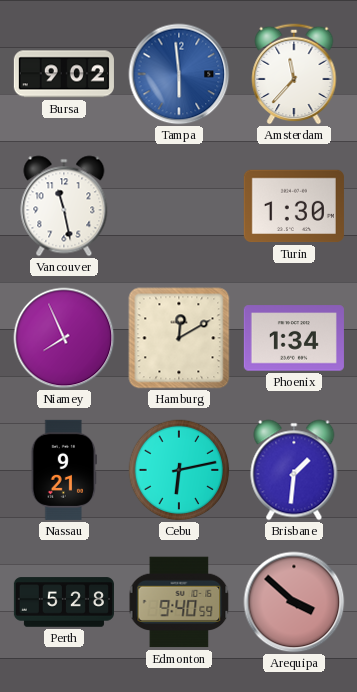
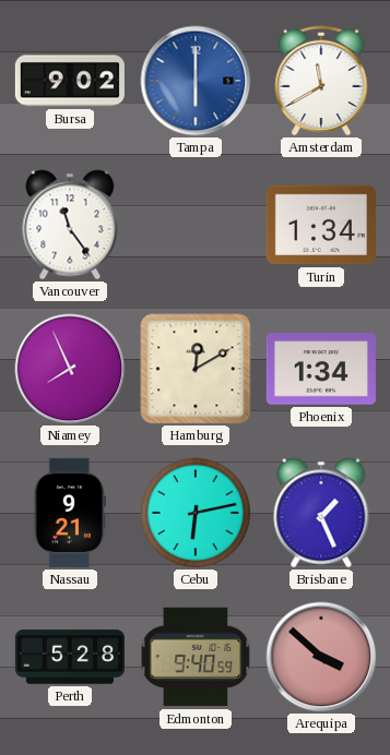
Tampa: 5:59 -> 6:00 (196, 81)
Amsterdam: 11:37 -> 11:40 (321, 81)
Vancouver: 11:28 -> 11:24 (70, 225)
Turin: 1:30 -> 1:34 (321, 225)
Brisbane: 1:31 -> 1:26 (321, 513)
